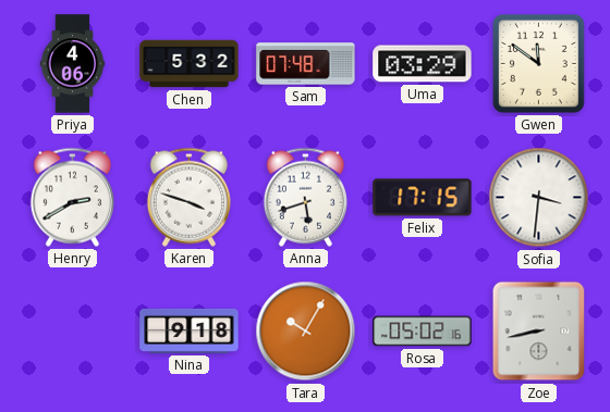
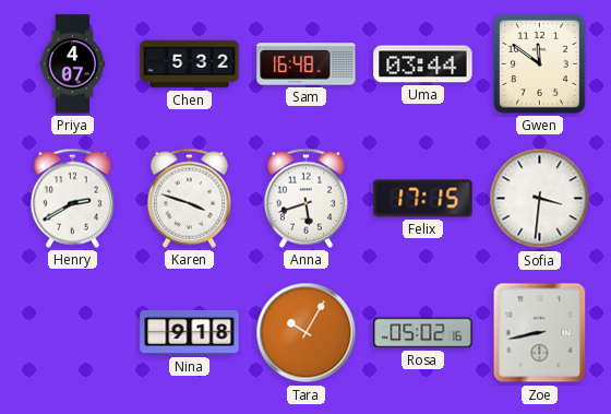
Priya: 4:06 -> 4:07 (73, 64)
Sam: 07:48 -> 16:48 (307, 64)
Uma: 03:29 -> 03:44 (423, 64)
